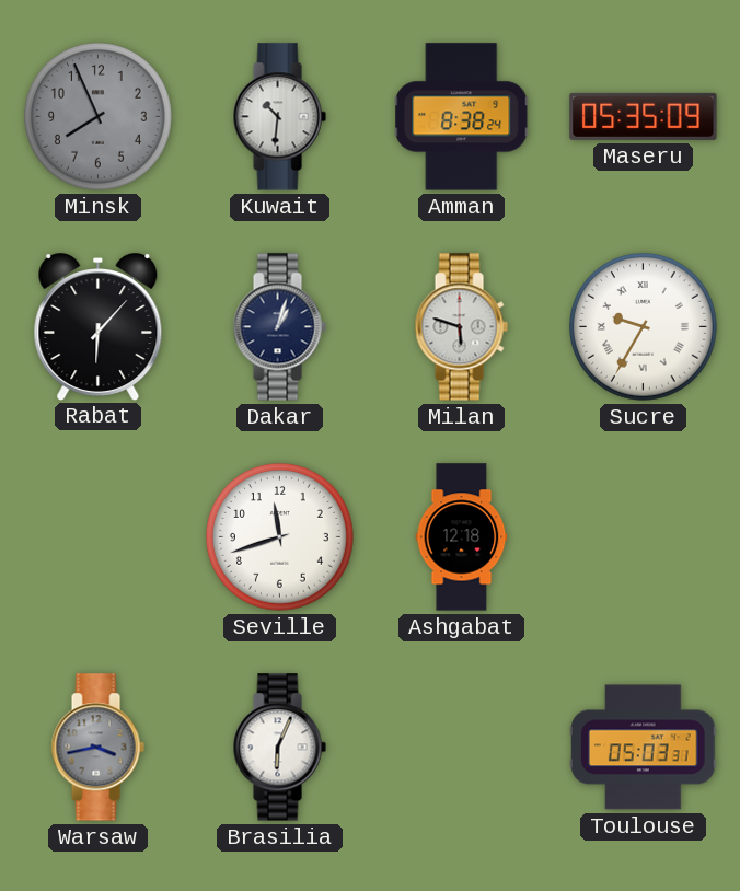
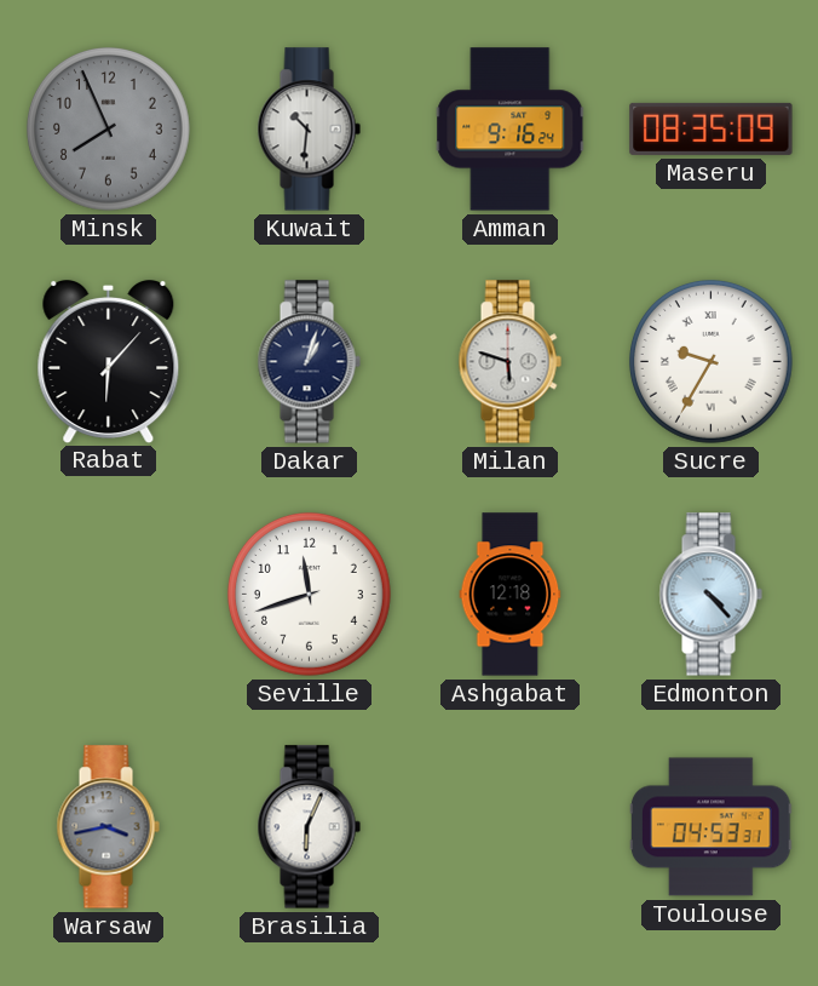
Amman: 8:38 -> 9:16 (511, 130)
Maseru: 05:35 -> 08:35 (712, 128)
Edmonton: none -> 4:23 (710, 595)
Toulouse: 05:03 -> 04:53 (710, 827)
